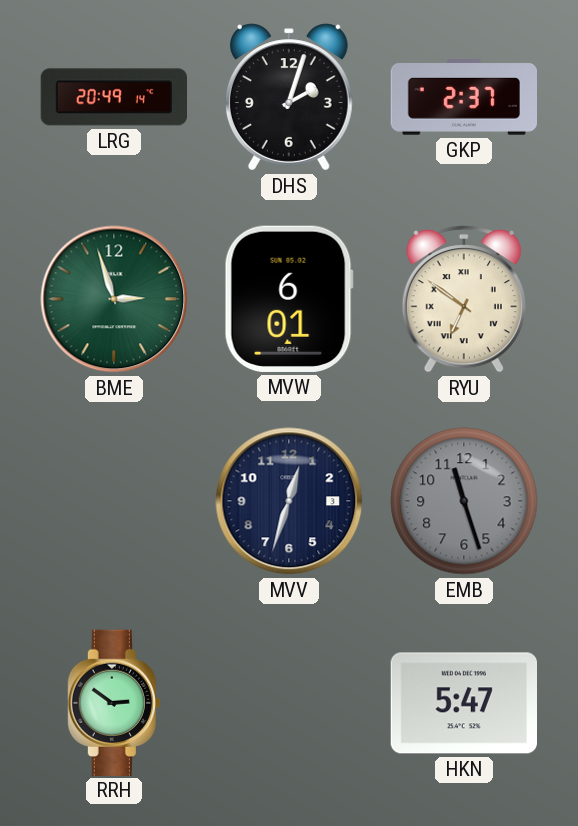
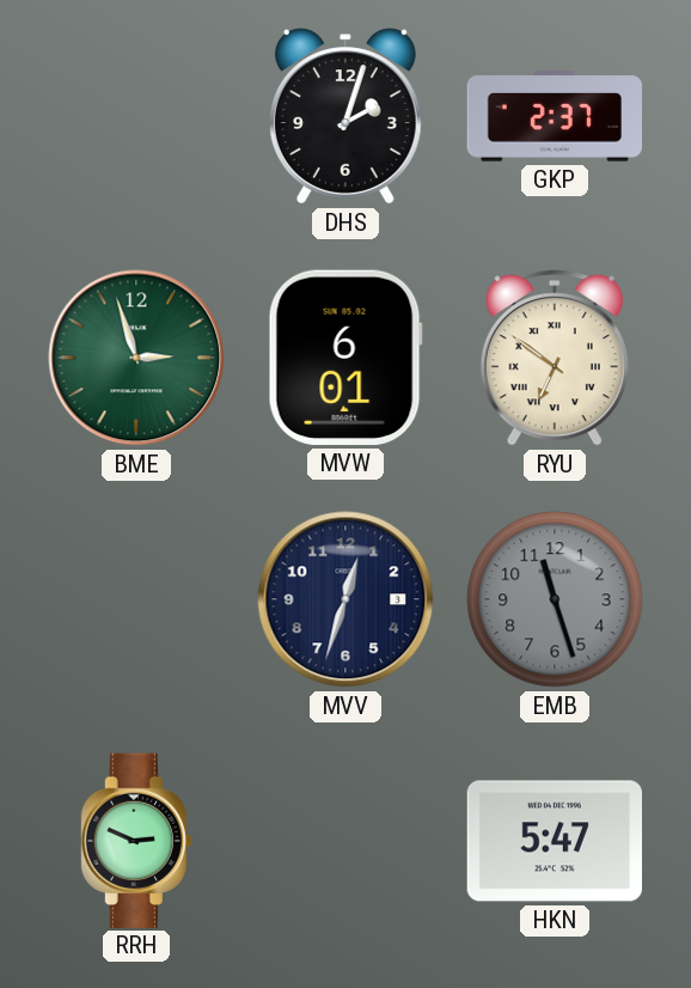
LRG: 20:49 -> none (113, 97)
RRH: 2:51 -> 2:49 (136, 840)
